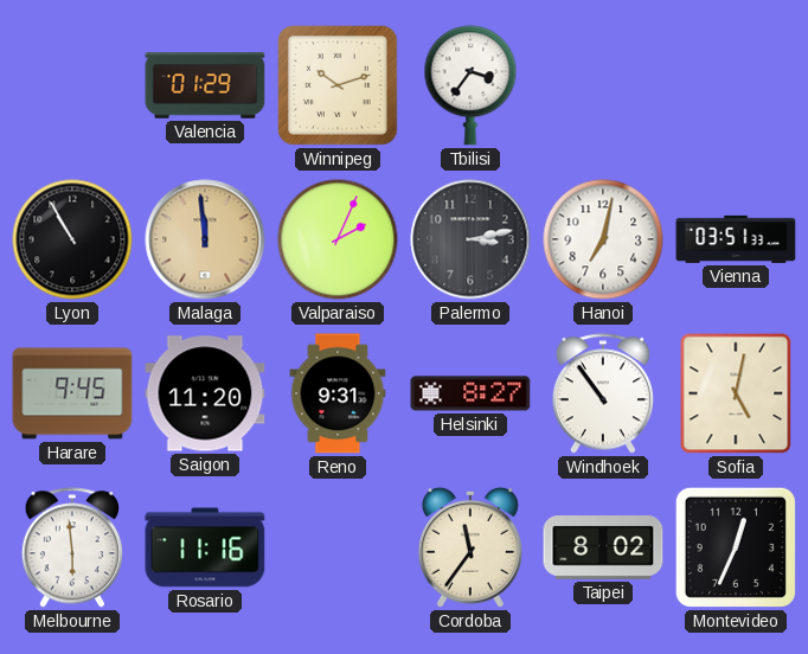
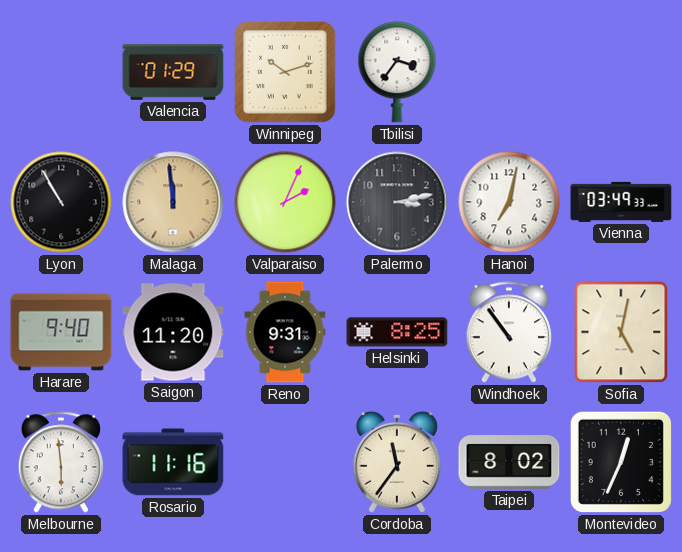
Vienna: 03:51 -> 03:49 (621, 202)
Harare: 9:45 -> 9:40 (61, 332)
Helsinki: 8:27 -> 8:25 (397, 332)
